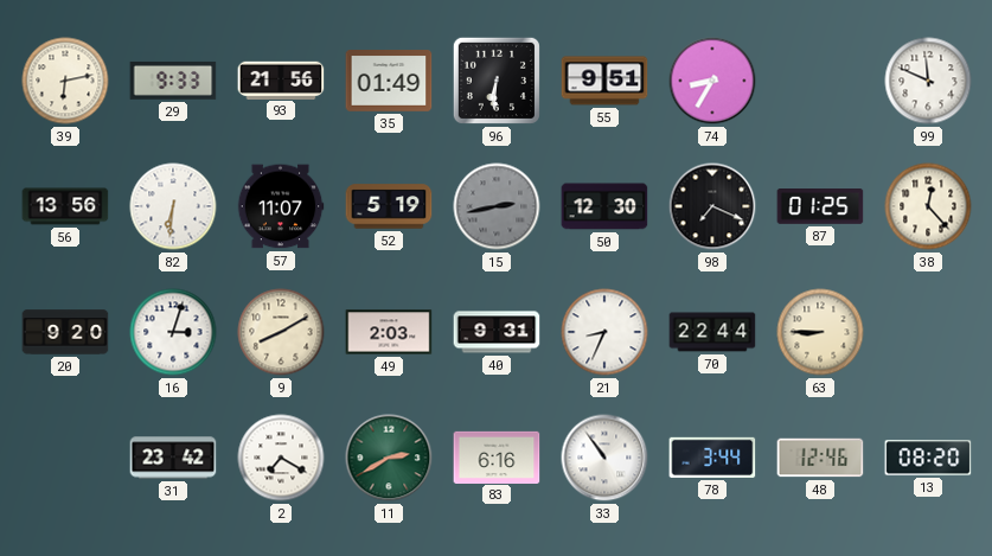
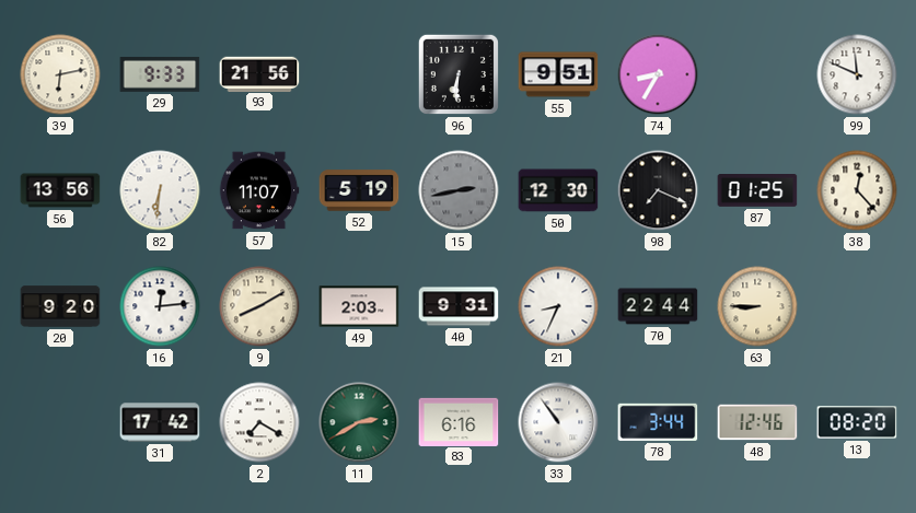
35: 01:49 -> none (389, 82)
16: 3:03 -> 12:14 (160, 306)
31: 23:42 -> 17:42 (160, 422)
